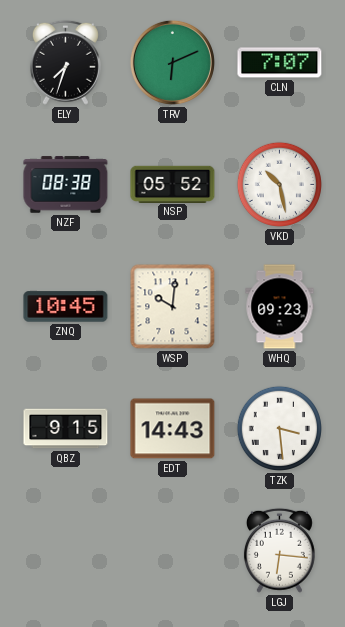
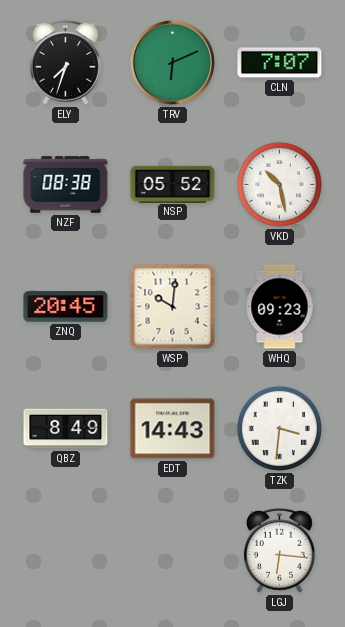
ZNQ: 10:45 -> 20:45 (66, 307)
QBZ: 9:15 -> 8:49 (66, 429)
TZK: 3:29 -> 3:31 (279, 428)
